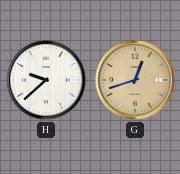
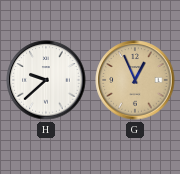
G: 12:42 -> 12:56 (135, 80)
